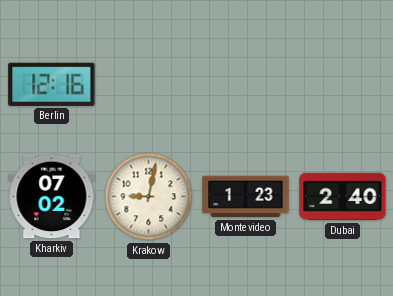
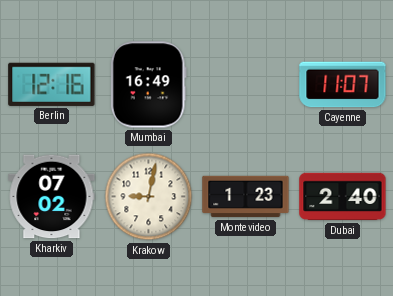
Mumbai: none -> 16:49 (148, 85)
Cayenne: none -> 11:07 (343, 85)
